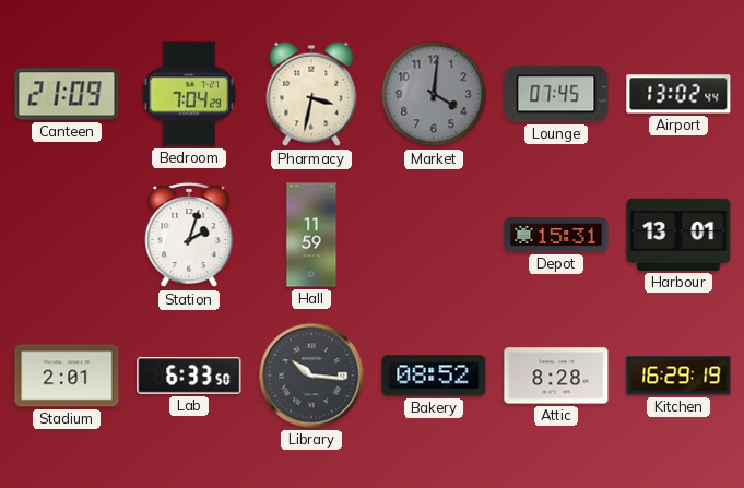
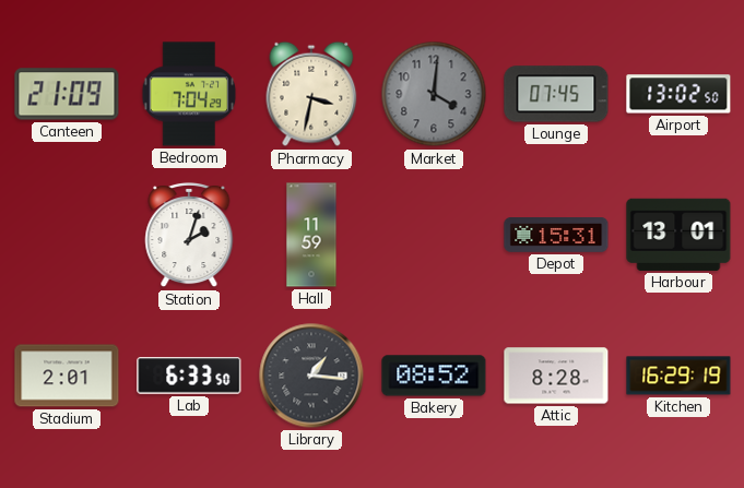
Airport: 13:02:44 -> 13:02:50 (678, 94)
Library: 10:16 -> 1:16 (311, 376)
